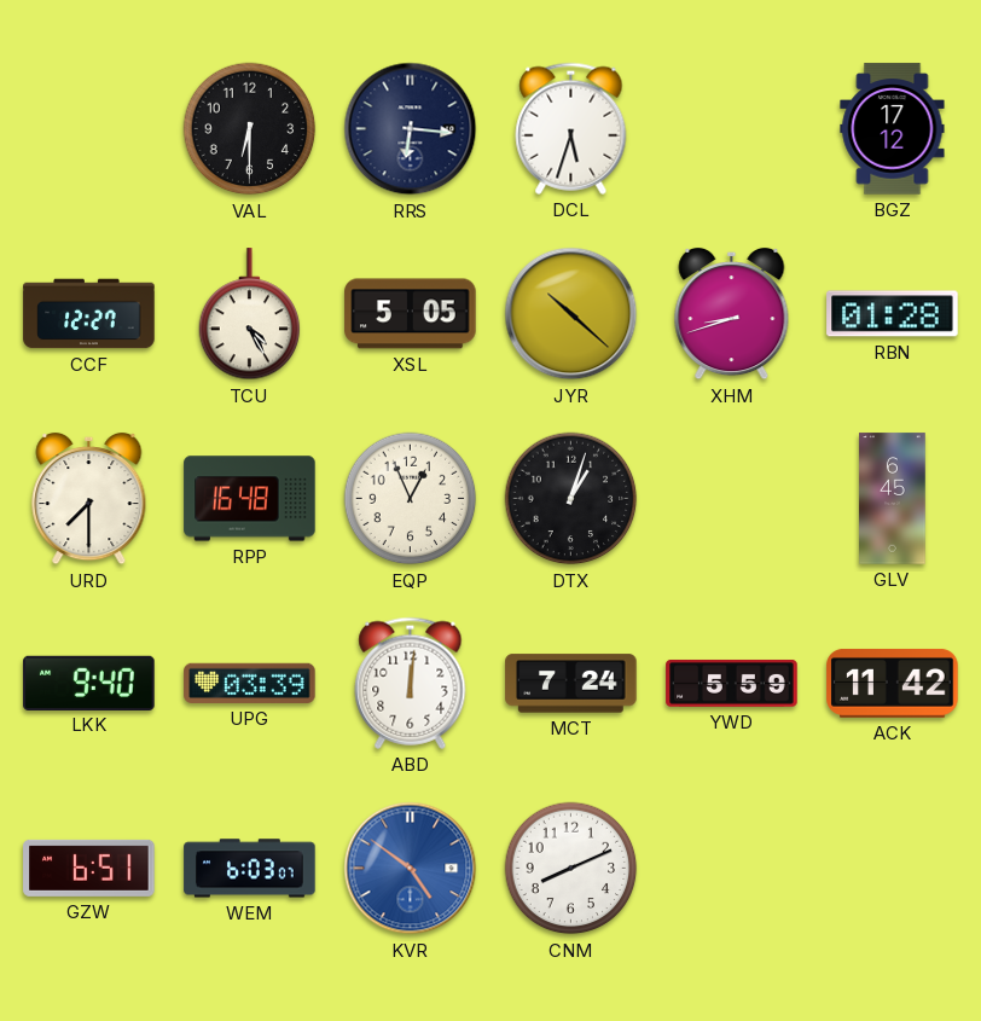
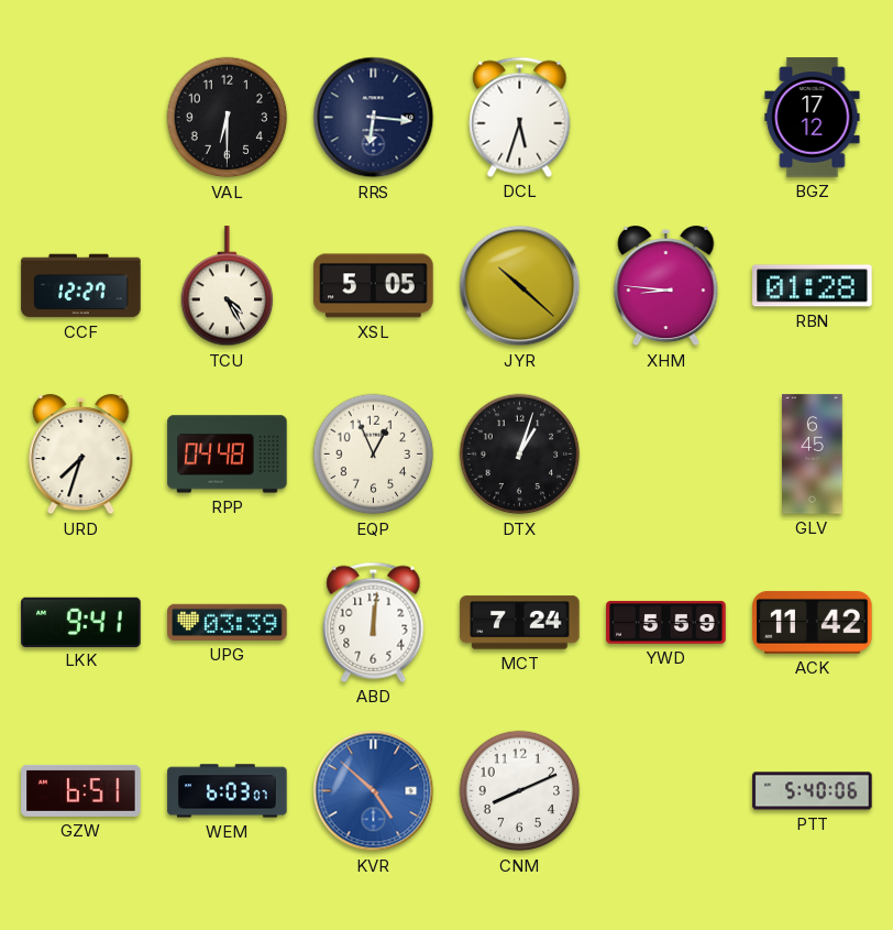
XHM: 8:42 -> 8:46 (666, 286)
URD: 7:30 -> 7:33 (81, 455)
RPP: 16:48 -> 04:48 (228, 455)
LKK: 9:40 -> 9:41 (81, 622)
KVR: 4:51 -> 4:52 (374, 791)
PTT: none -> 5:40 (813, 791)
